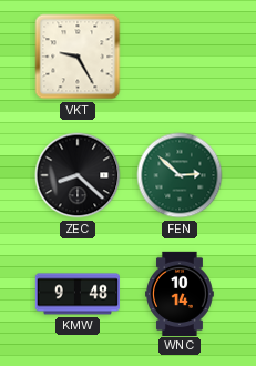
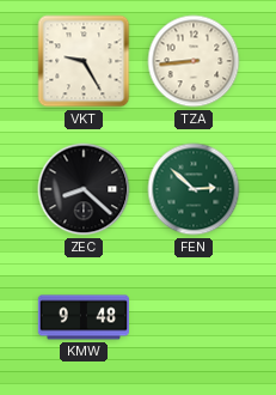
TZA: none -> 8:44 (194, 61)
WNC: 10:14 -> none (181, 293)
